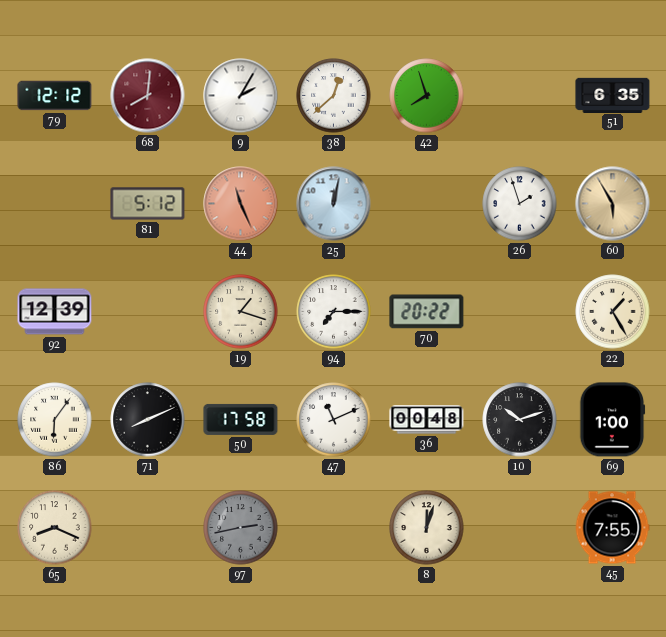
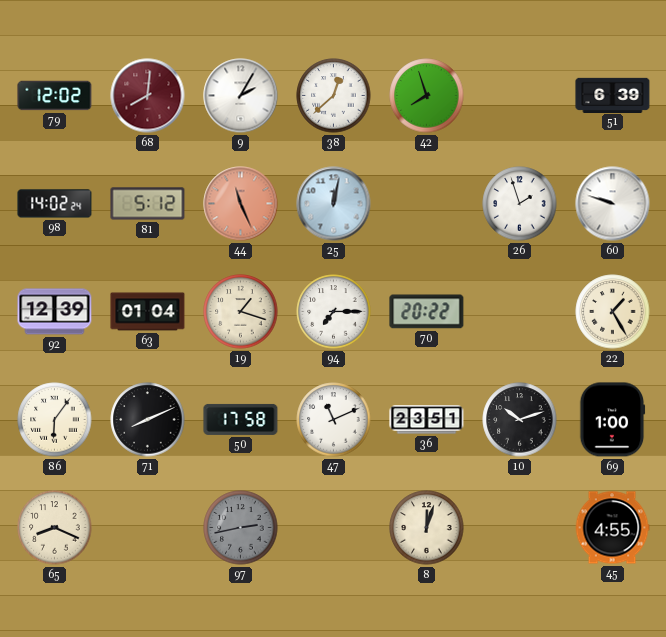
79: 12:12 -> 12:02 (55, 96)
51: 6:35 -> 6:39 (613, 95)
98: none -> 14:02 (55, 204)
60: 5:55 -> 9:48 (613, 204)
60 dial: champagne -> white (613, 204)
63: none -> 01:04 (148, 312)
36: 00:48 -> 23:51 (427, 420)
45: 7:55 -> 4:55 (612, 528)
